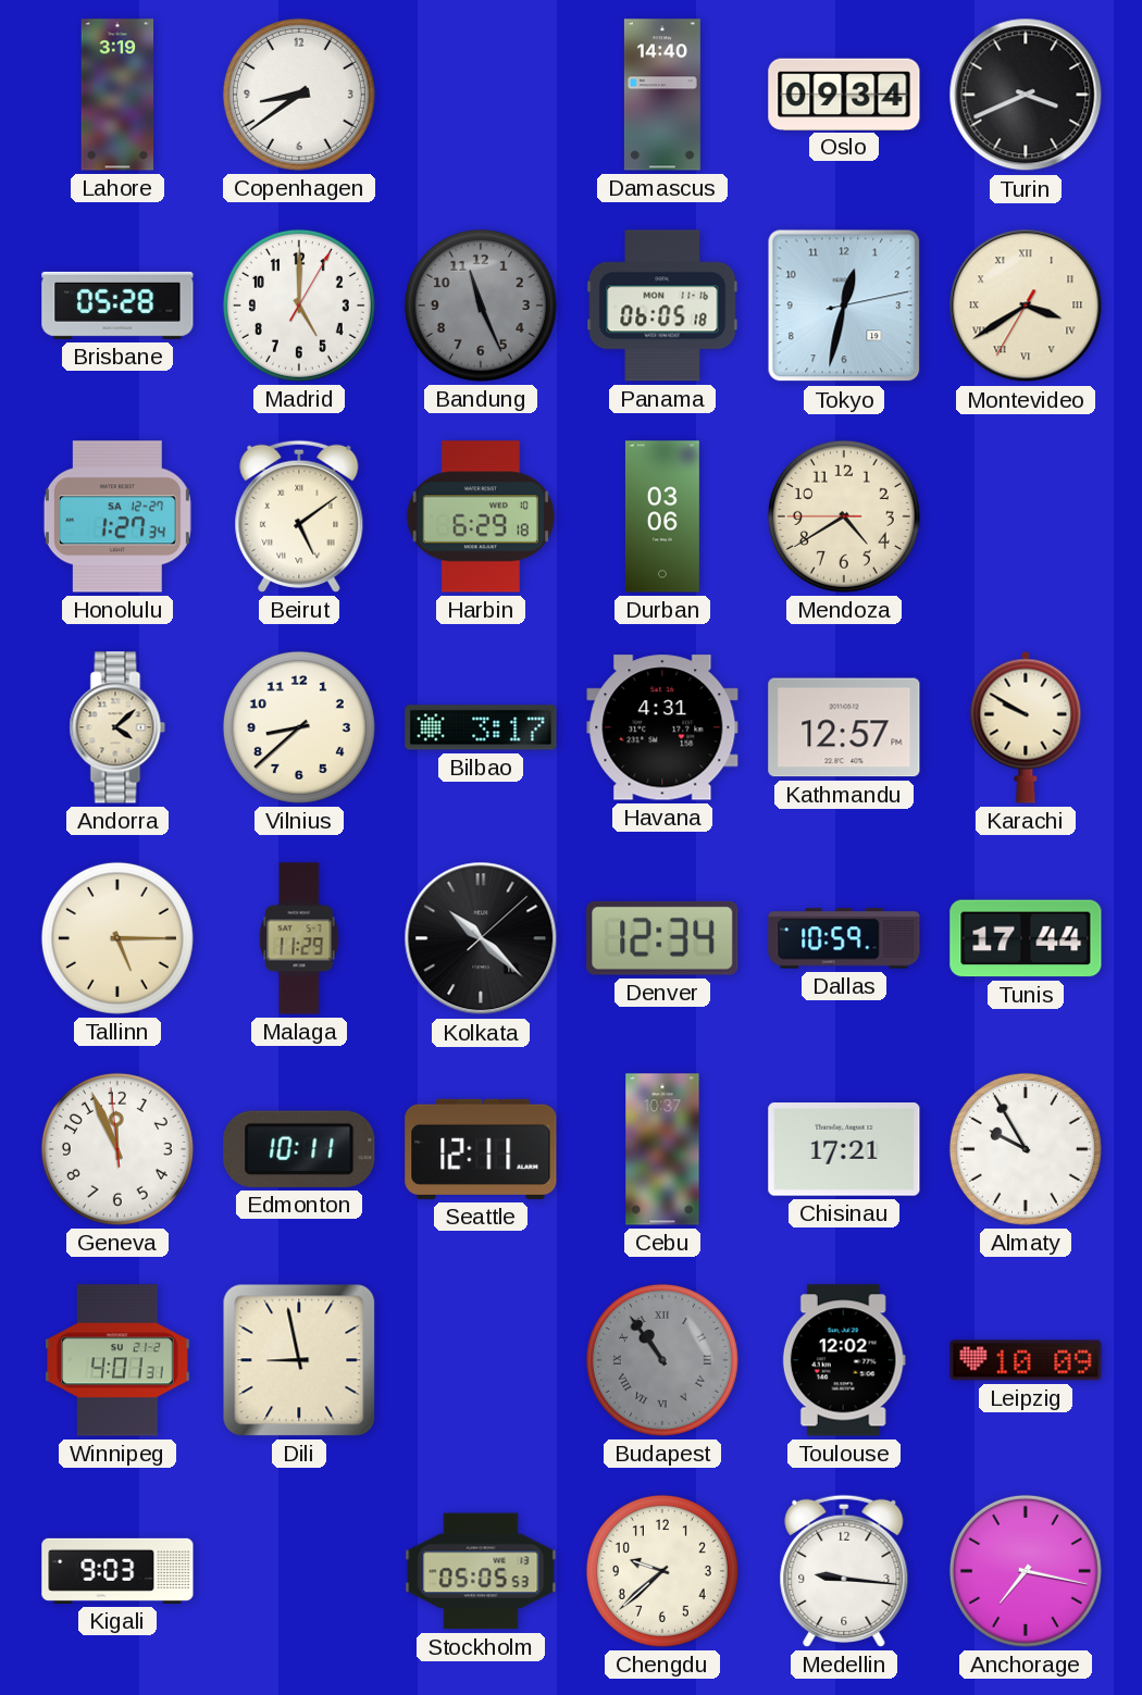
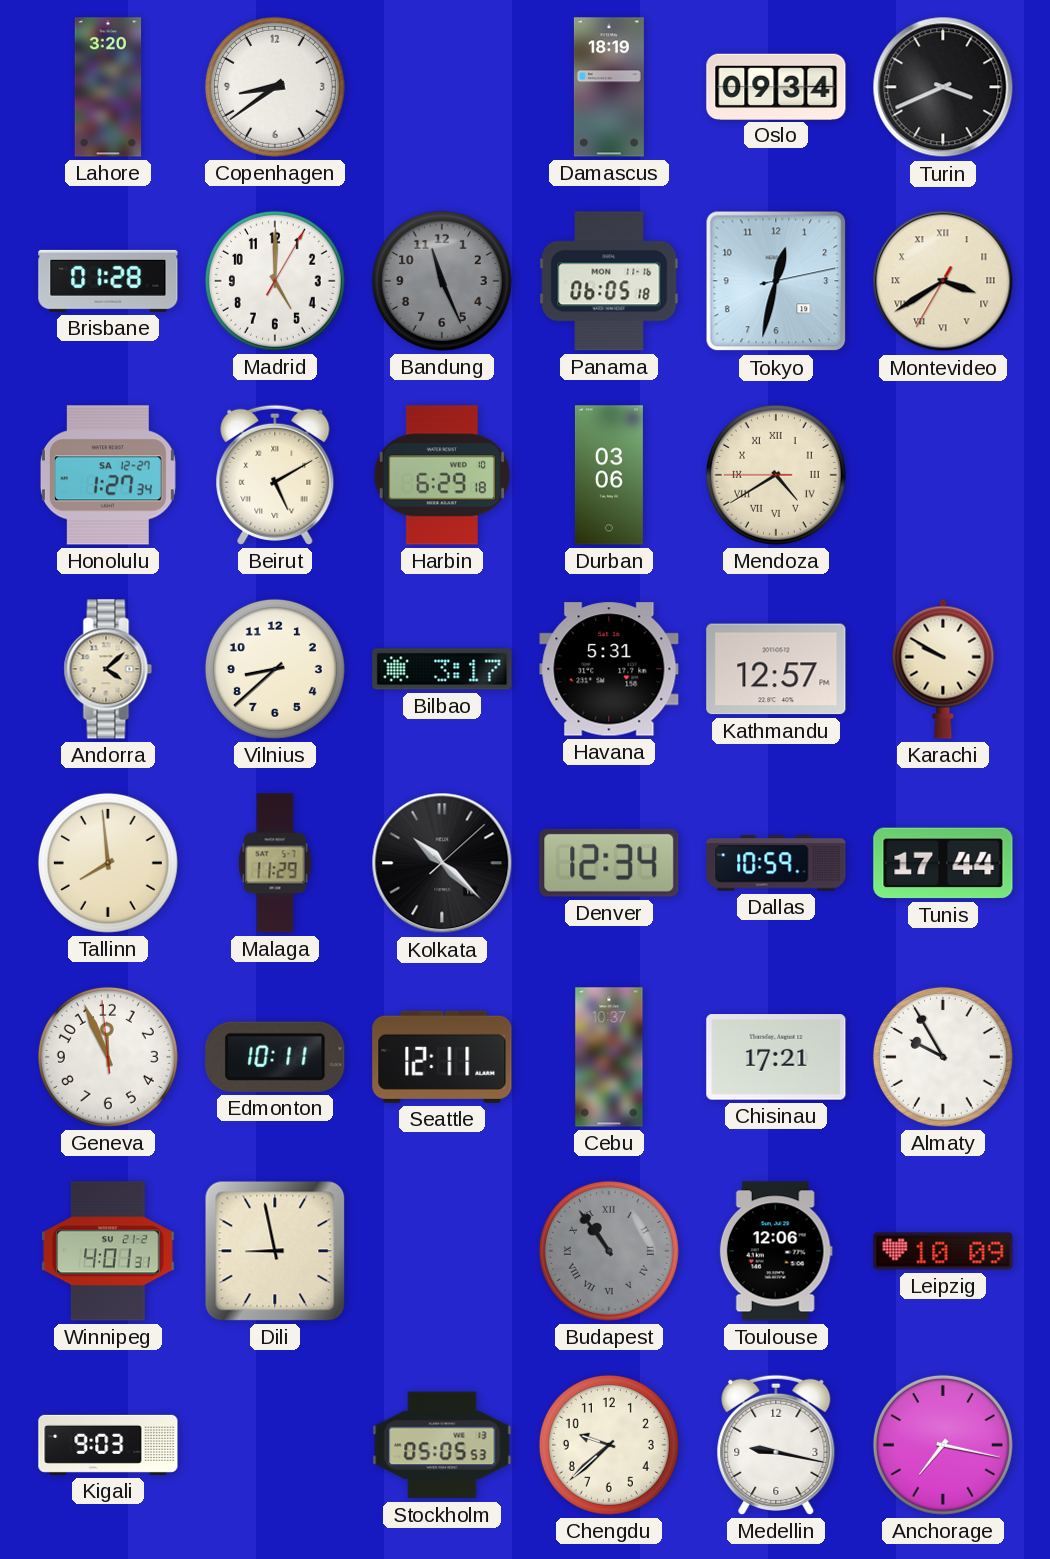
Lahore: 3:19 -> 3:20 (108, 87)
Damascus: 14:40 -> 18:19 (609, 87)
Brisbane: 05:28 -> 01:28 (108, 281)
Beirut: 5:09 -> 5:10 (275, 475)
Mendoza numerals: Arabic -> Roman (776, 475)
Havana: 4:31 -> 5:31 (609, 669)
Tallinn: 5:15 -> 7:59 (108, 863)
Toulouse: 12:02 -> 12:06 (776, 1251)
Medellin: 9:16 -> 9:17 (776, 1445)
